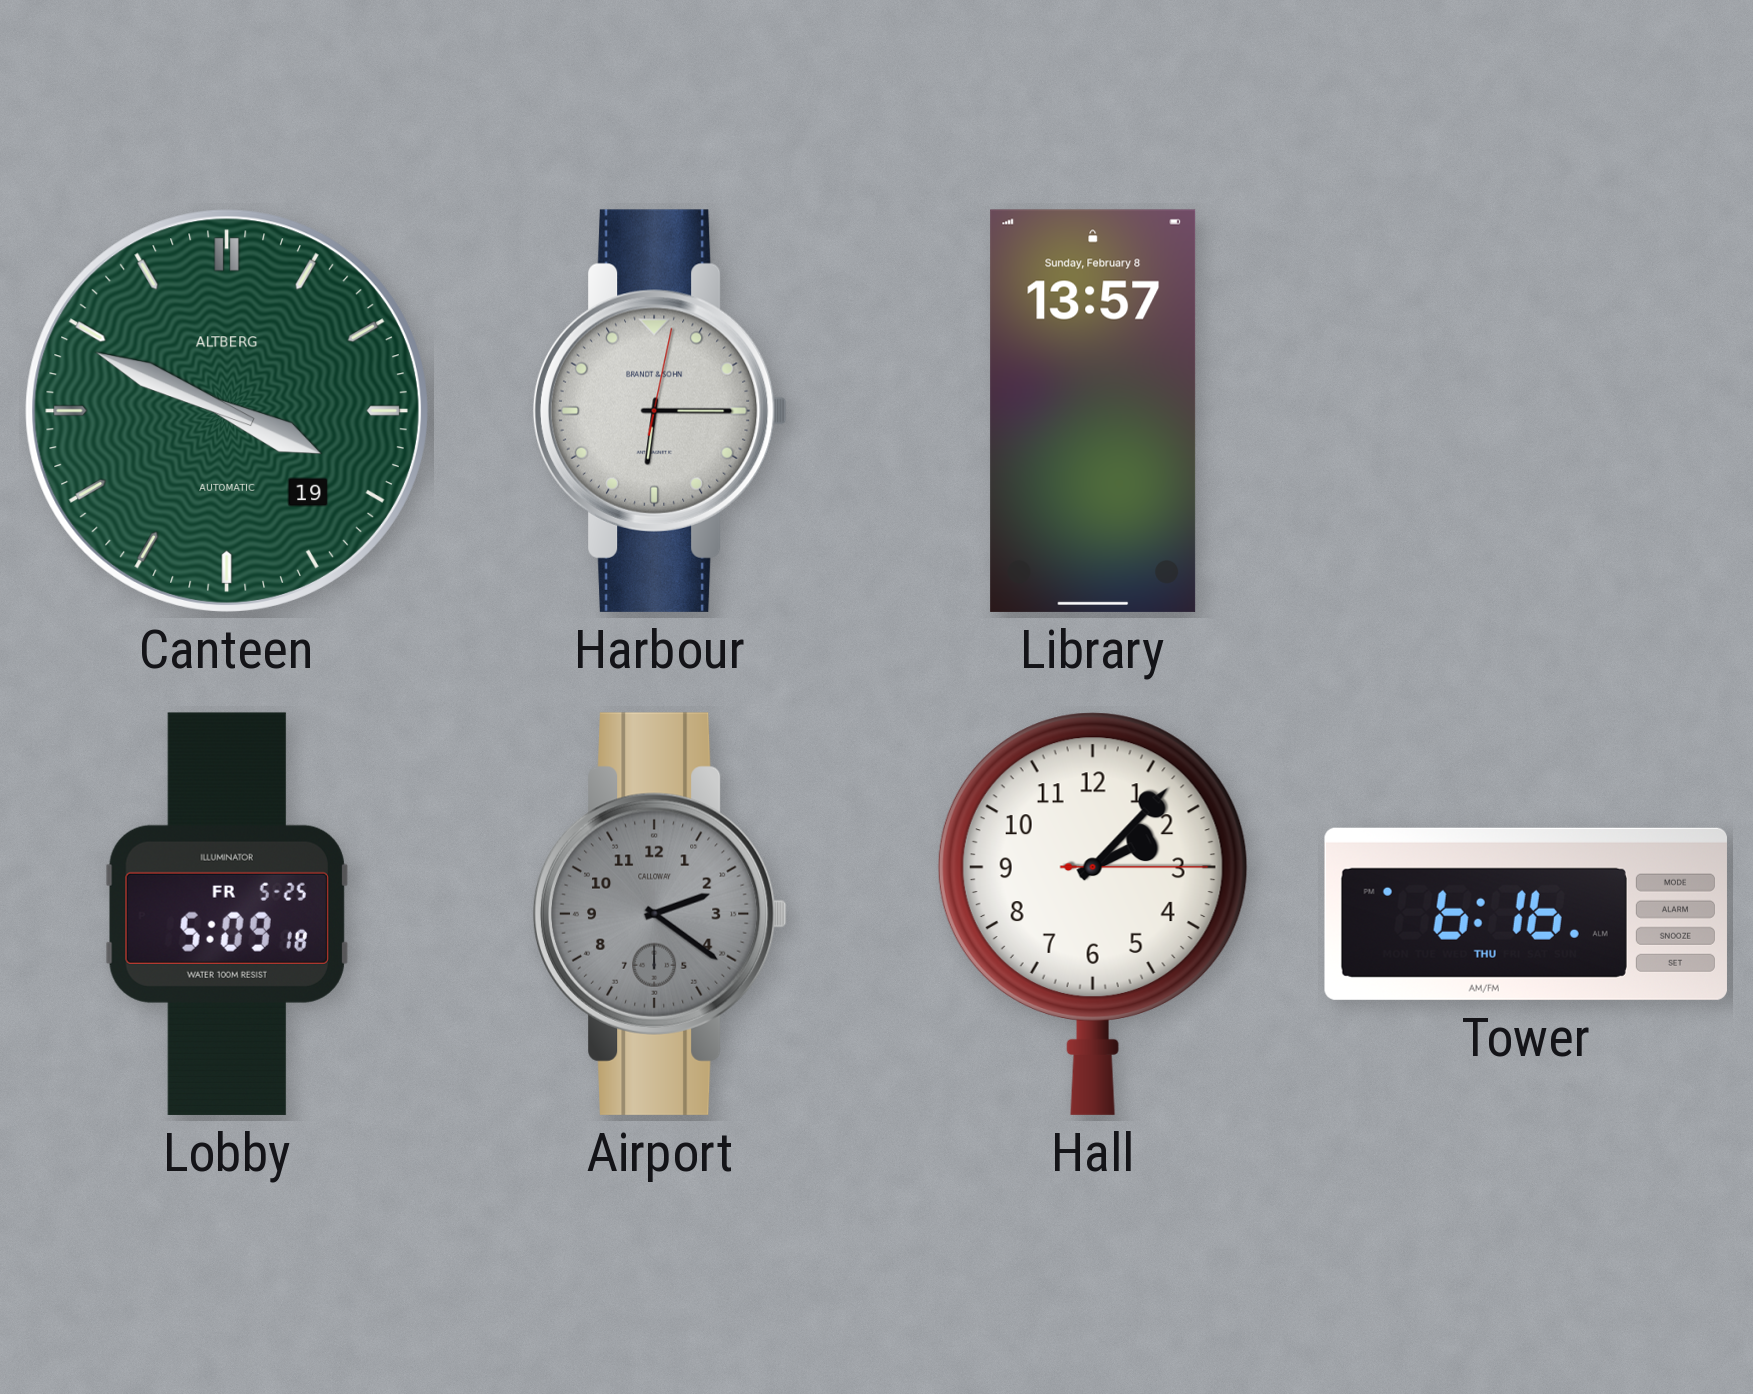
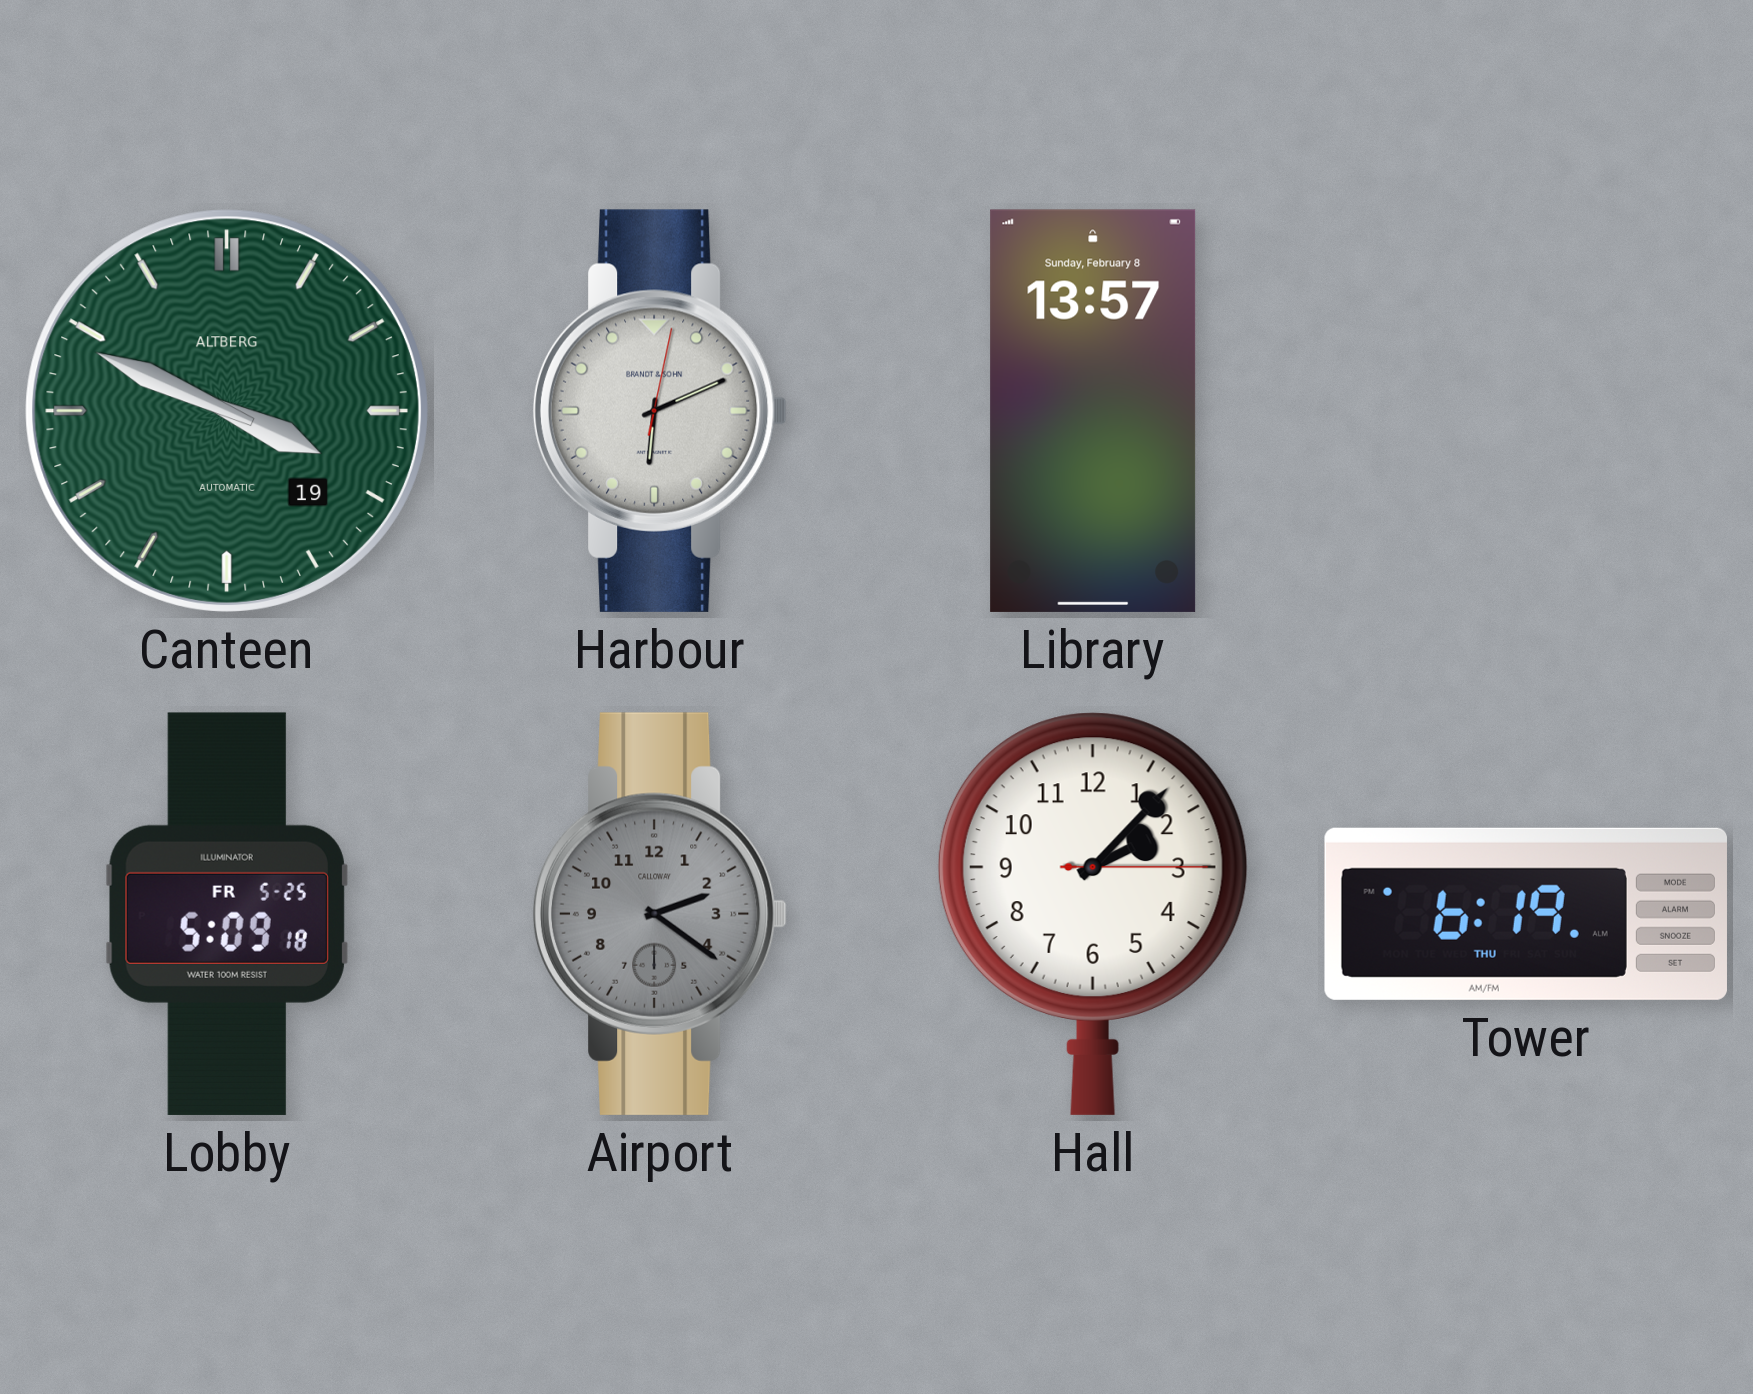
Harbour: 6:15 -> 6:11 (660, 411)
Tower: 6:16 -> 6:19 (1526, 914)
